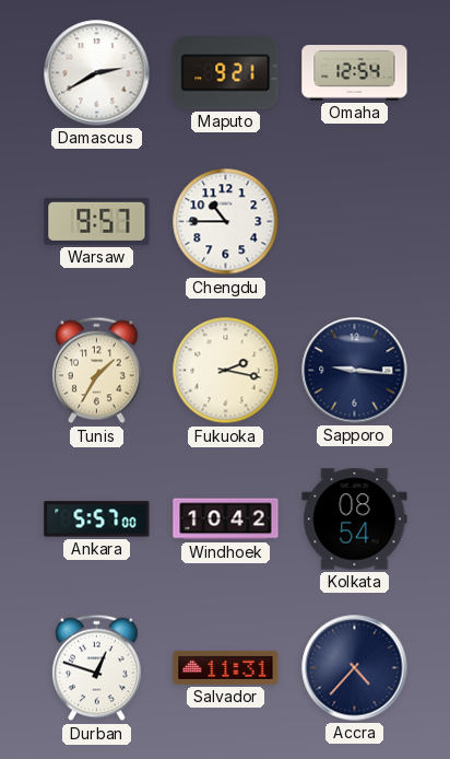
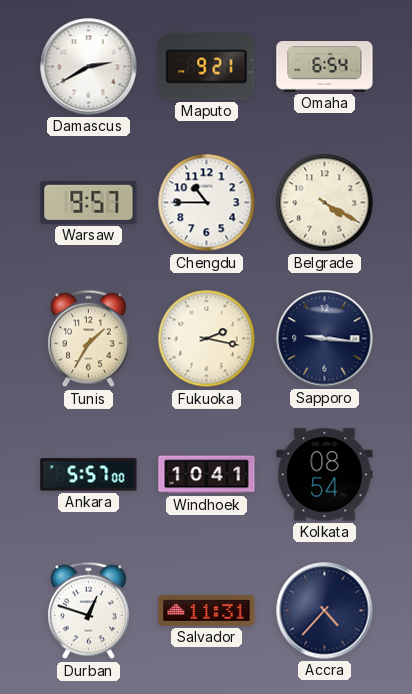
Omaha: 12:54 -> 6:54 (325, 67)
Belgrade: none -> 4:20 (325, 203)
Windhoek: 10:42 -> 10:41 (207, 475)
